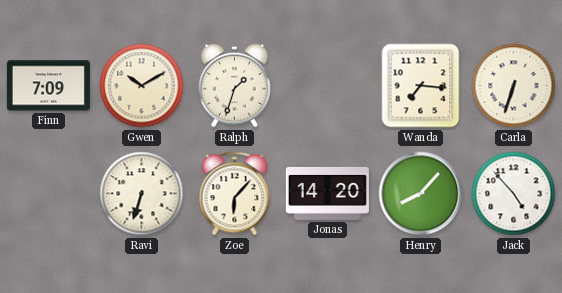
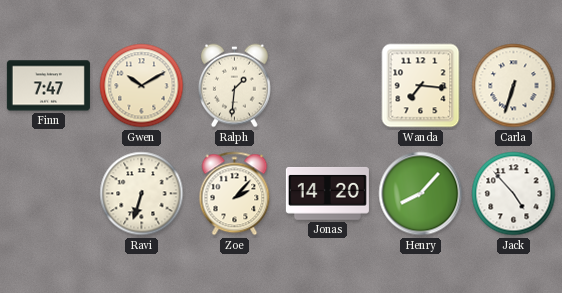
Finn: 7:09 -> 7:47 (48, 86)
Ralph: 1:33 -> 1:31 (235, 86)
Zoe: 6:07 -> 2:07 (235, 194)
